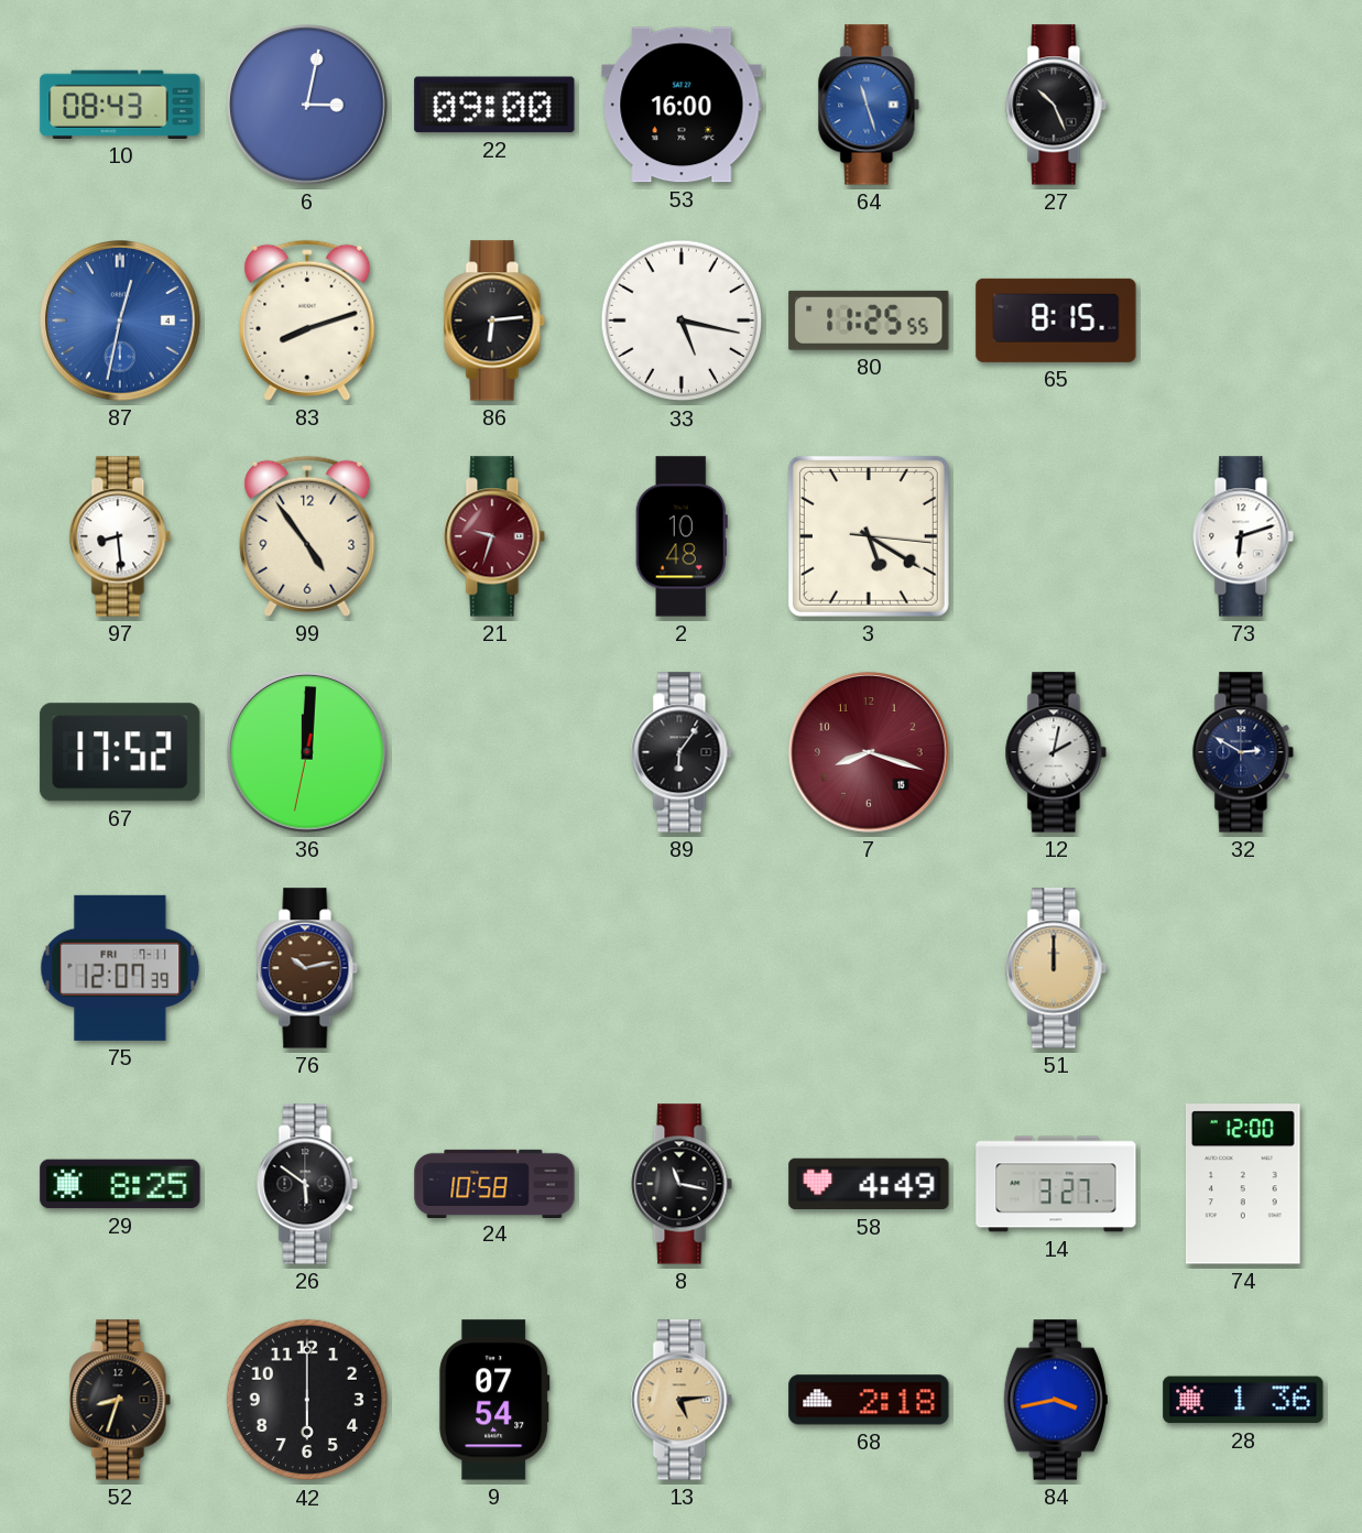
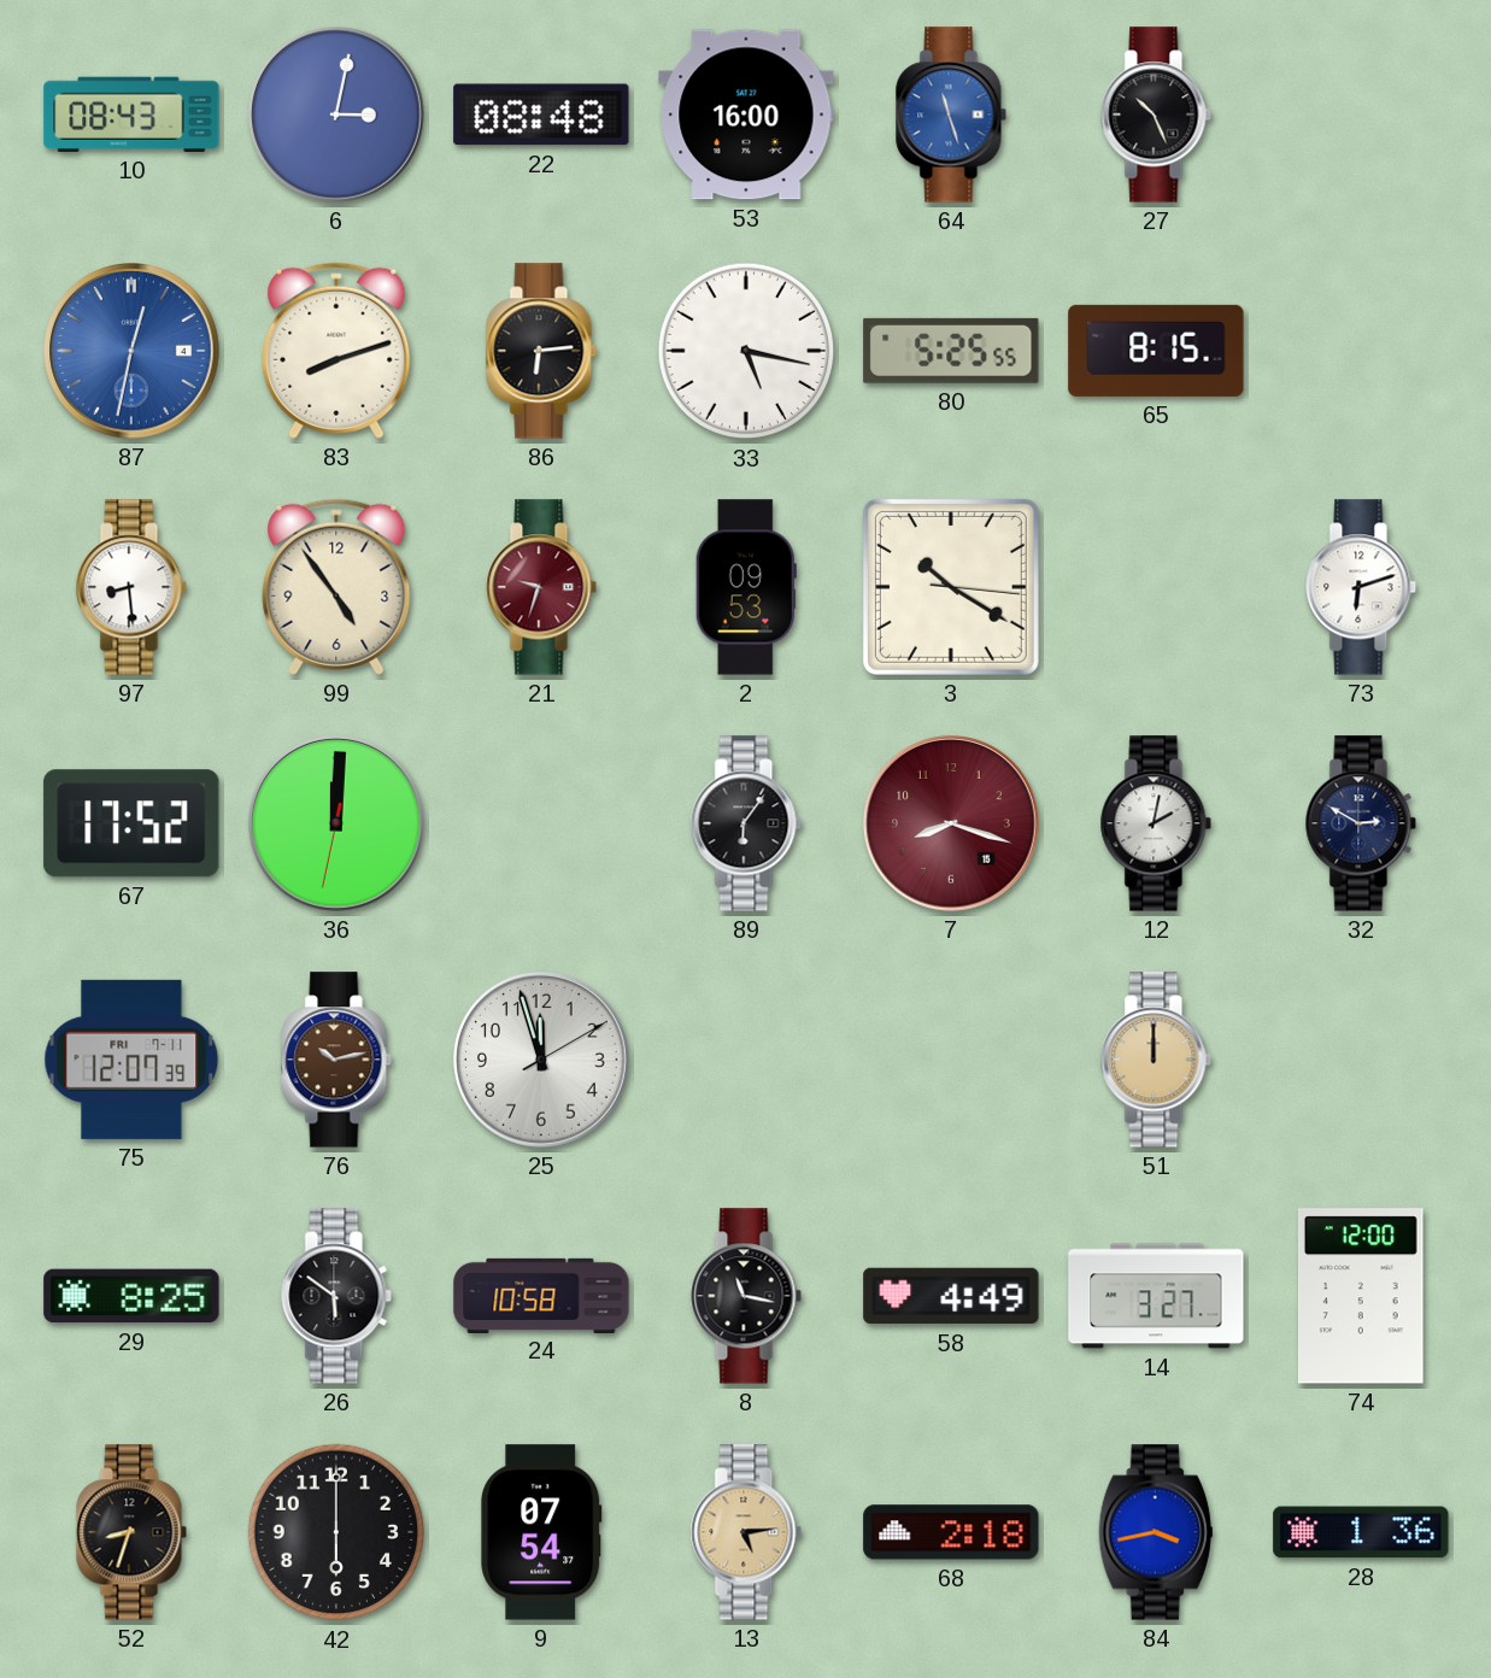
22: 09:00 -> 08:48 (541, 115)
80: 11:25 -> 5:25 (951, 351)
2: 10:48 -> 09:53 (746, 587)
3: 5:20 -> 10:20 (951, 587)
25: none -> 11:57 (542, 1061)
